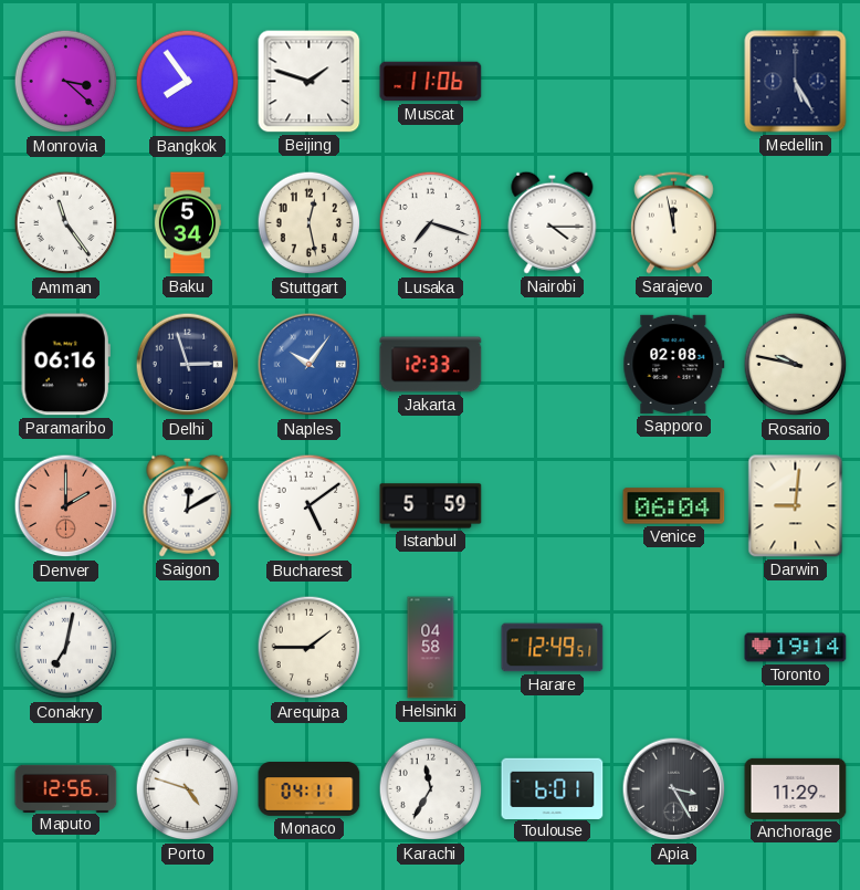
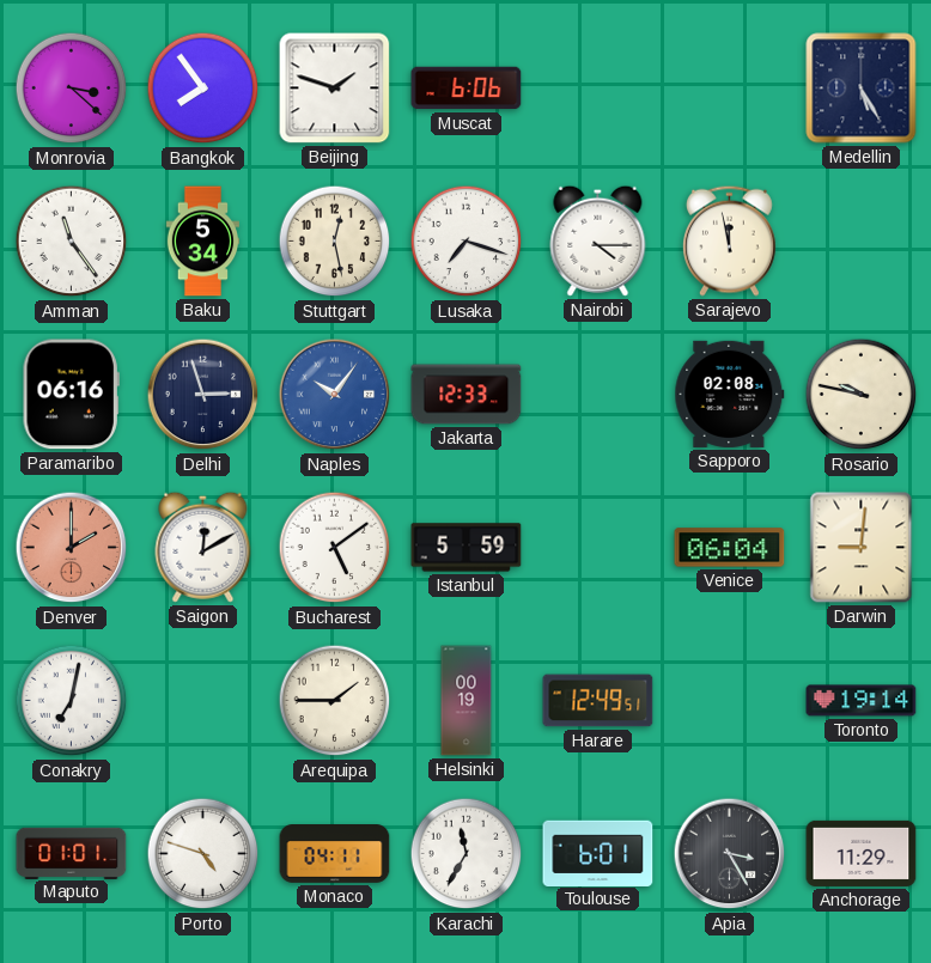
Muscat: 11:06 -> 6:06 (467, 89)
Helsinki: 04:58 -> 00:19 (467, 701)
Maputo: 12:56 -> 01:01 (72, 853)
